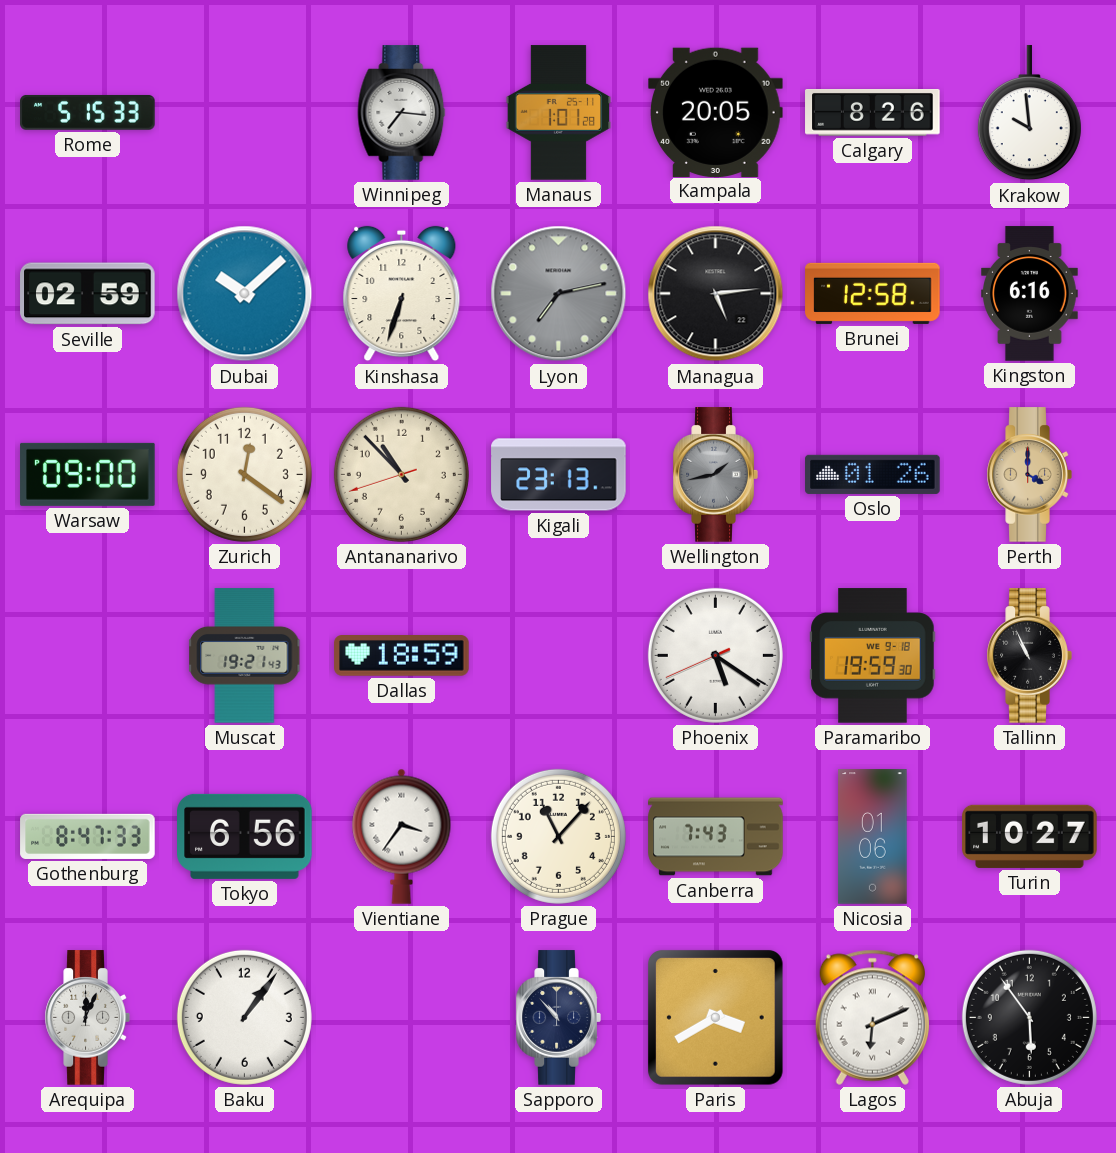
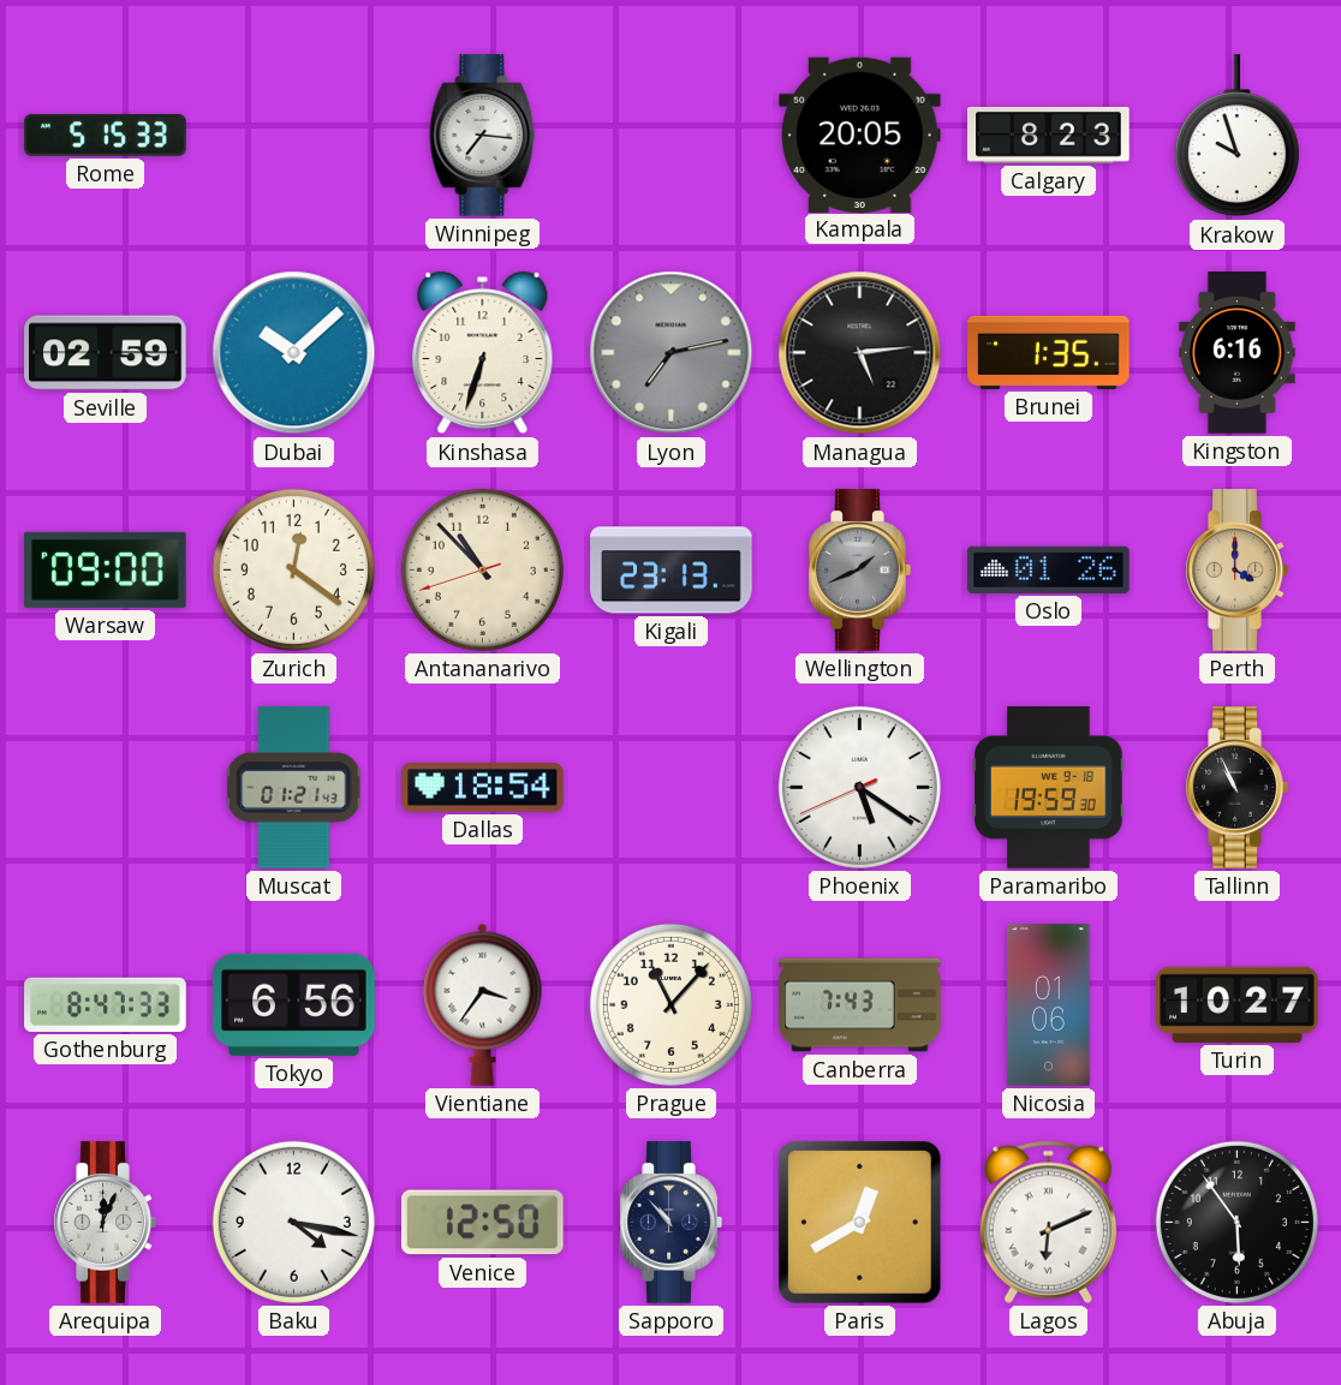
Manaus: 1:01 -> none (559, 113)
Calgary: 8:26 -> 8:23 (1049, 136)
Krakow: 9:59 -> 9:57 (1236, 136)
Brunei: 12:58 -> 1:35 (1049, 352)
Wellington: 1:43 -> 1:41 (859, 571)
Muscat: 19:21 -> 01:21 (294, 788)
Dallas: 18:59 -> 18:54 (483, 788)
Baku: 1:06 -> 4:17 (293, 1222)
Venice: none -> 12:50 (483, 1223)
Paris: 3:40 -> 12:40 (860, 1223)
